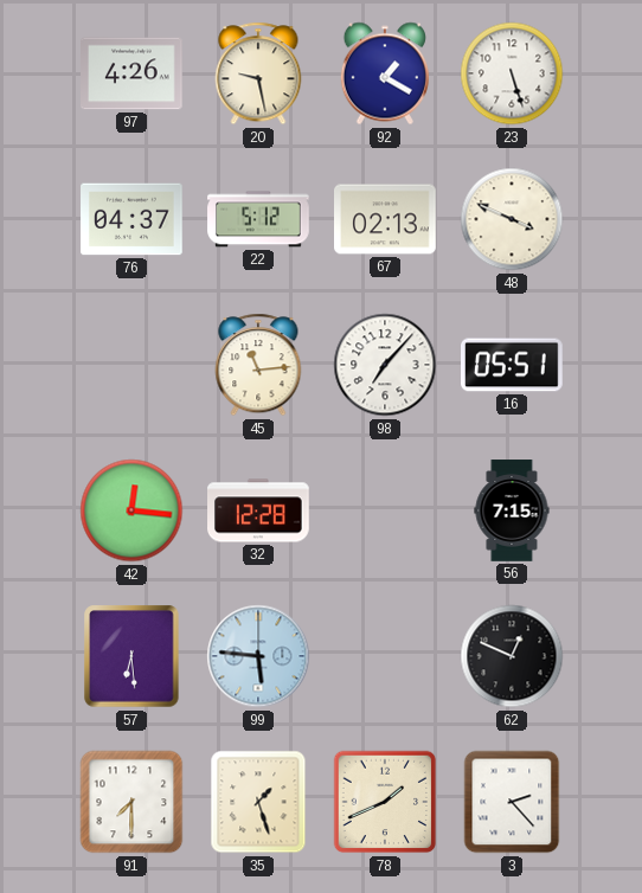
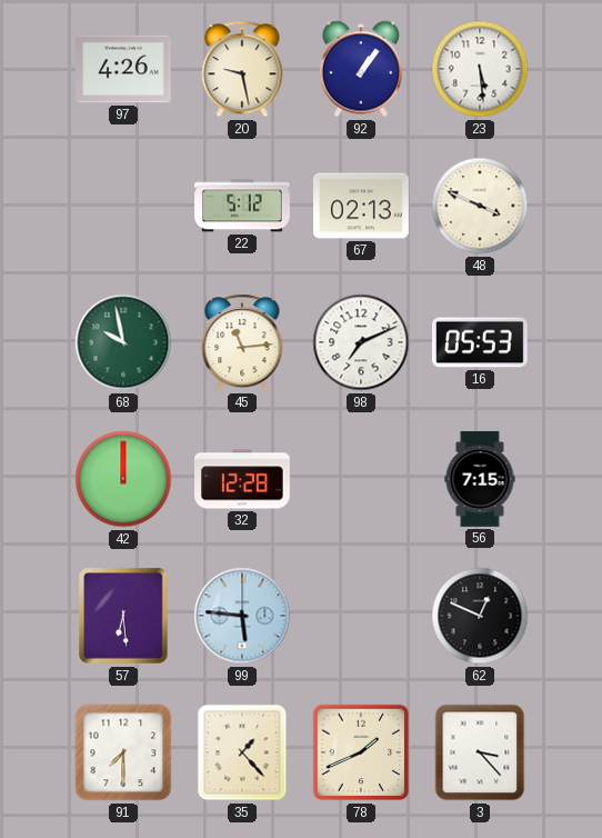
92: 1:20 -> 1:06 (360, 69)
23: 5:27 -> 5:29 (480, 69)
76: 04:37 -> none (131, 219)
68: none -> 9:58 (123, 342)
98: 7:07 -> 7:11 (361, 342)
16: 05:51 -> 05:53 (481, 342)
42: 12:16 -> 12:00 (123, 479)
35: 1:27 -> 1:23 (242, 752)
3: 2:23 -> 3:23 (480, 752)
